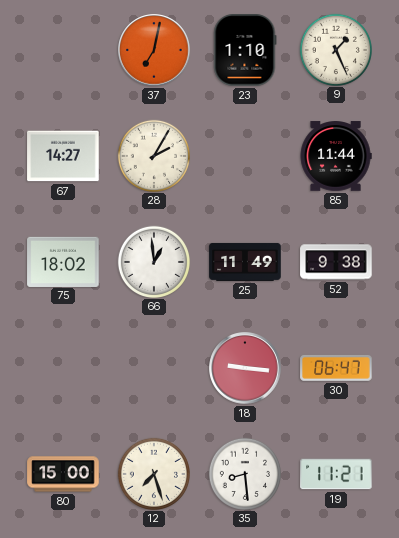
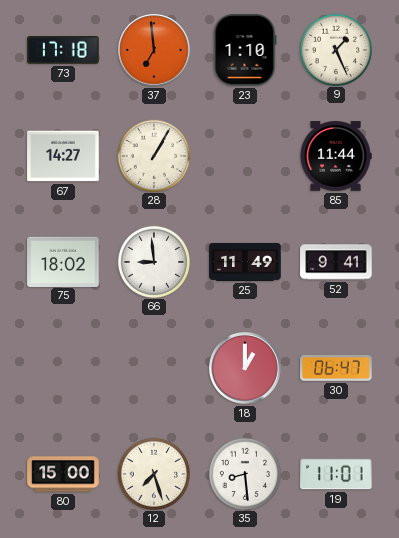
73: none -> 17:18 (63, 50)
37: 7:02 -> 6:59 (154, 50)
28: 2:05 -> 1:05 (153, 155)
66: 12:59 -> 8:59 (153, 261)
52: 9:38 -> 9:41 (336, 262)
18: 9:16 -> 1:00 (245, 368)
19: 11:21 -> 11:01 (336, 474)
